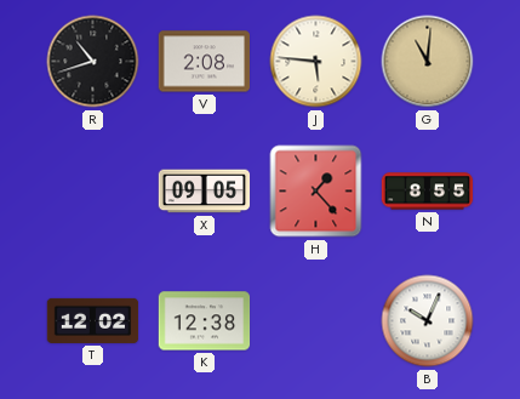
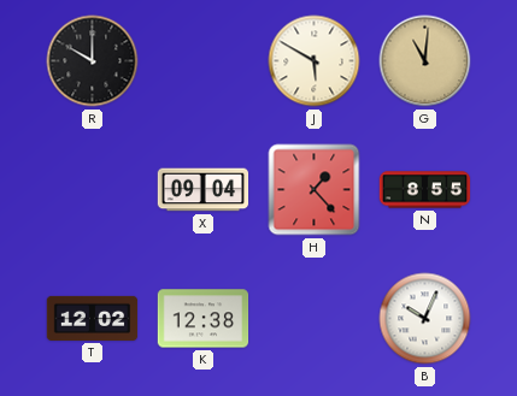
R: 10:42 -> 10:00 (93, 61)
V: 2:08 -> none (205, 62)
J: 5:46 -> 5:50 (315, 61)
X: 09:05 -> 09:04 (204, 190)
